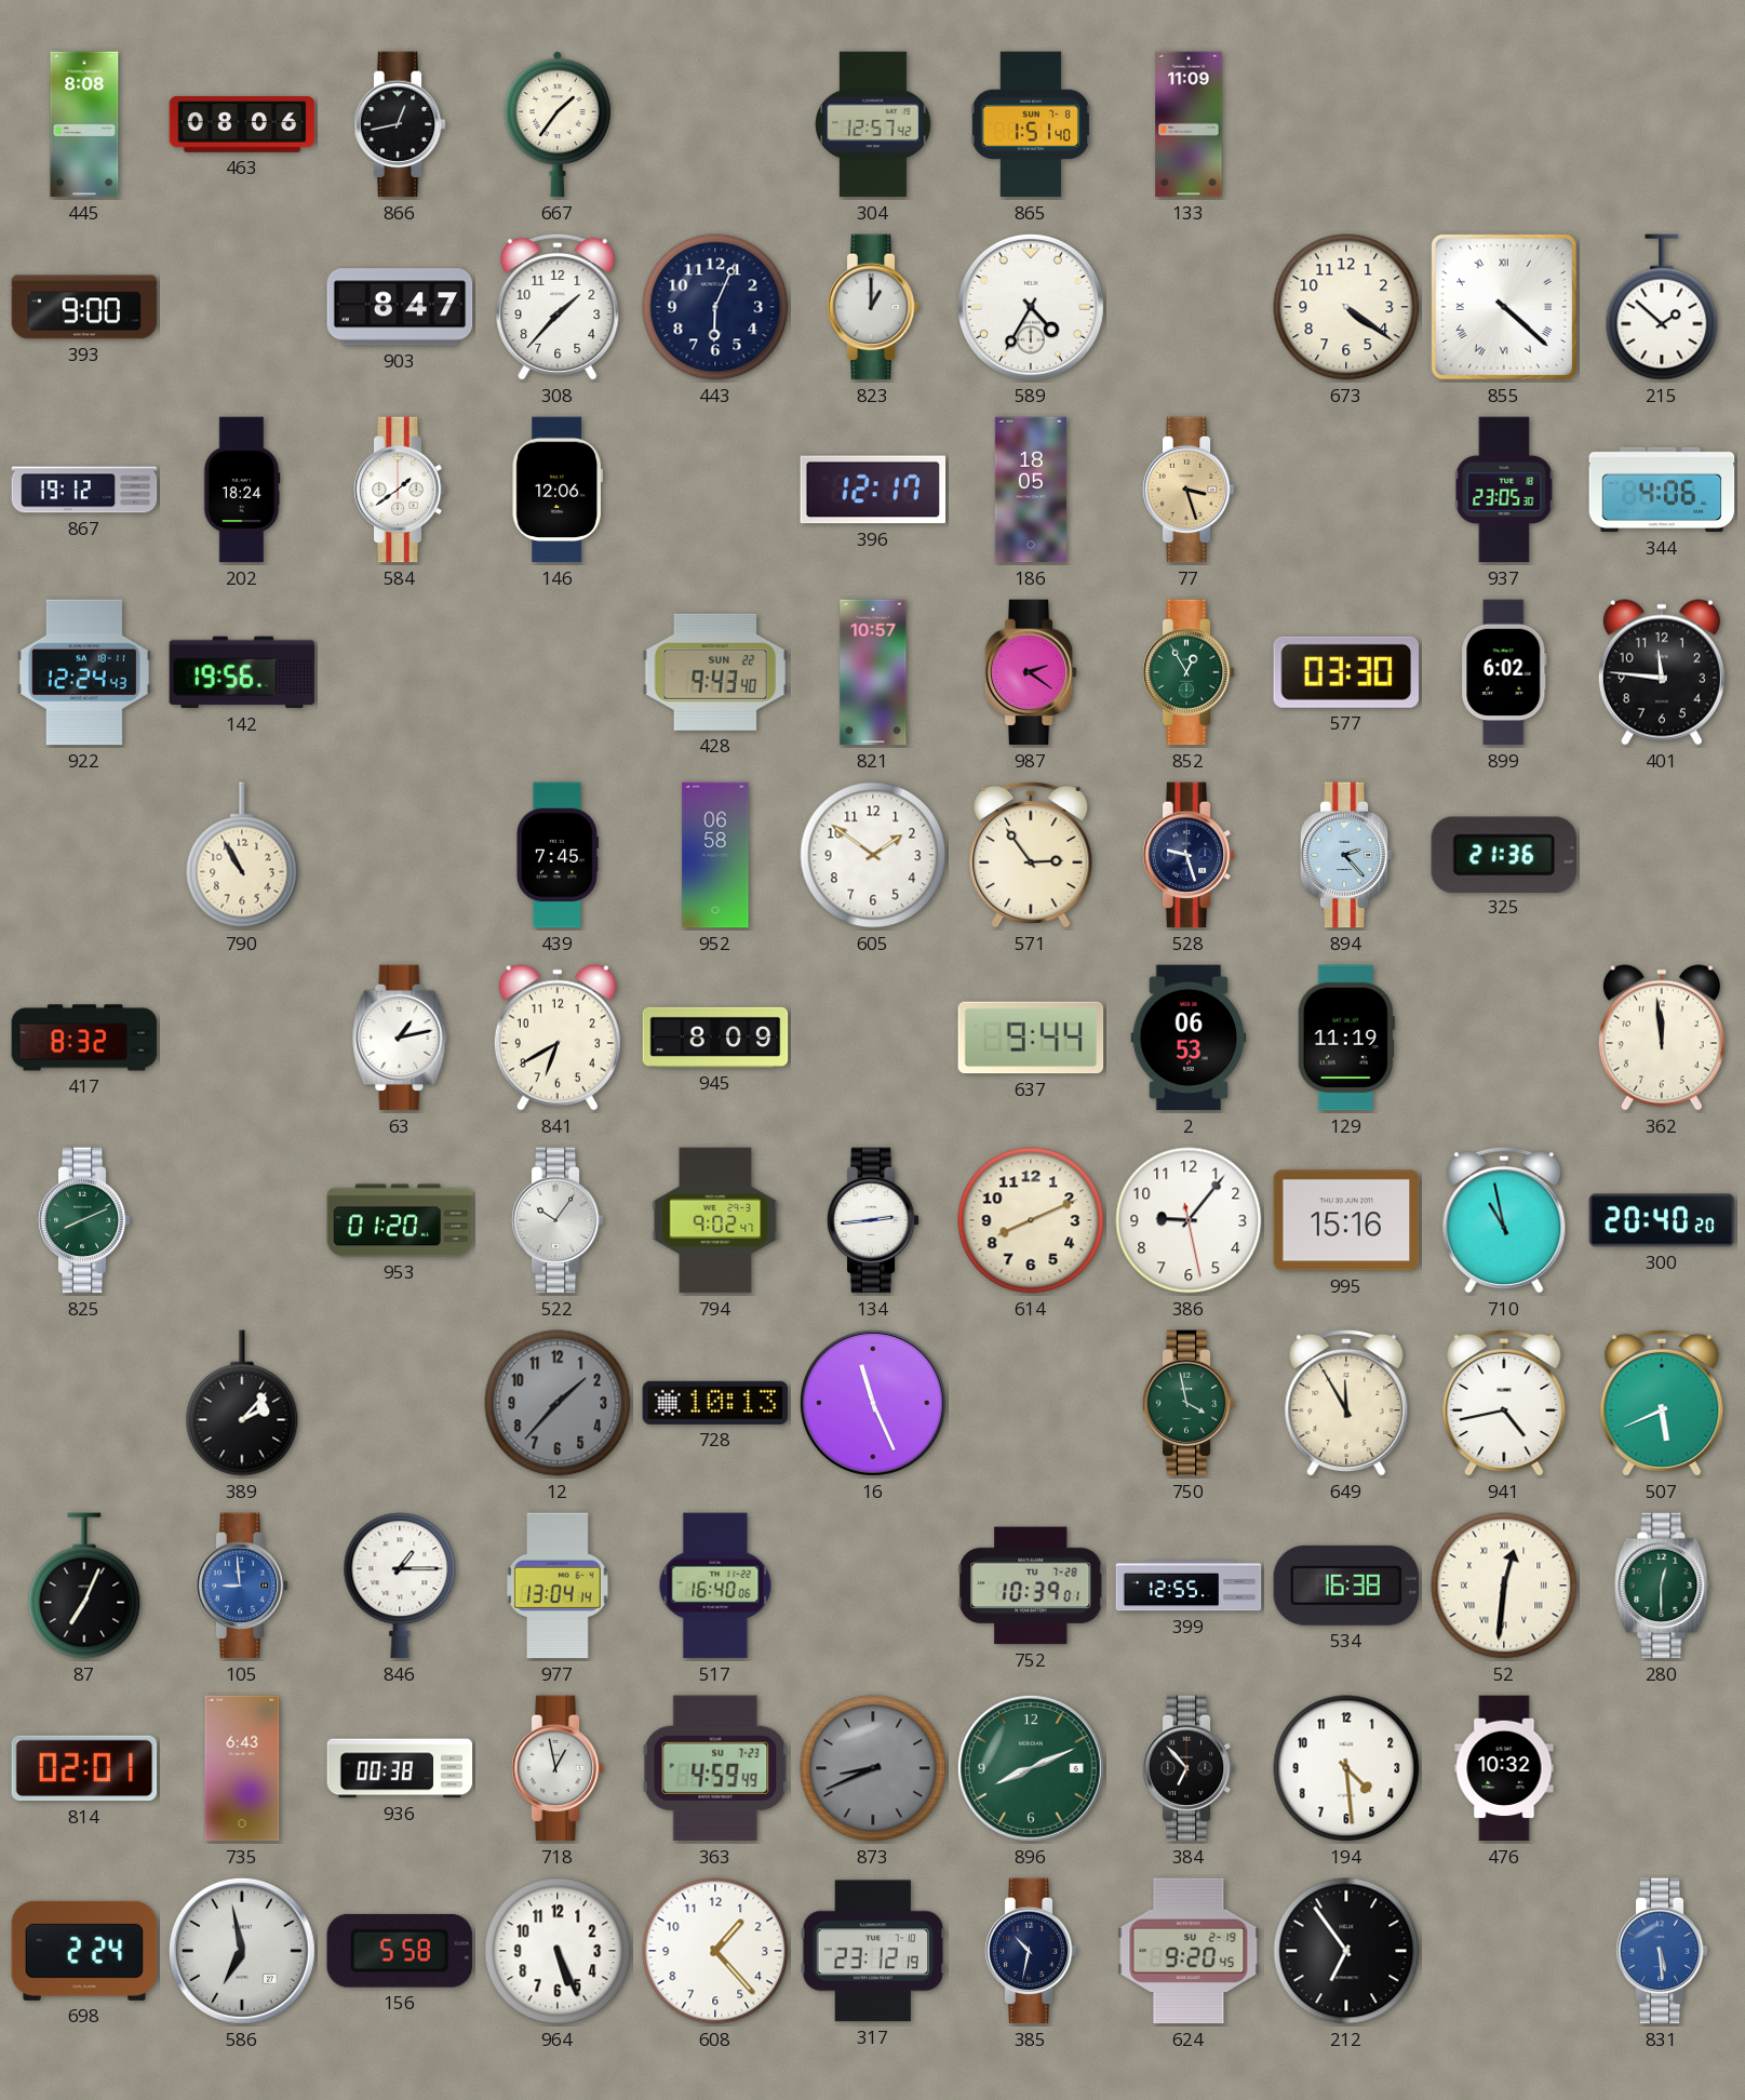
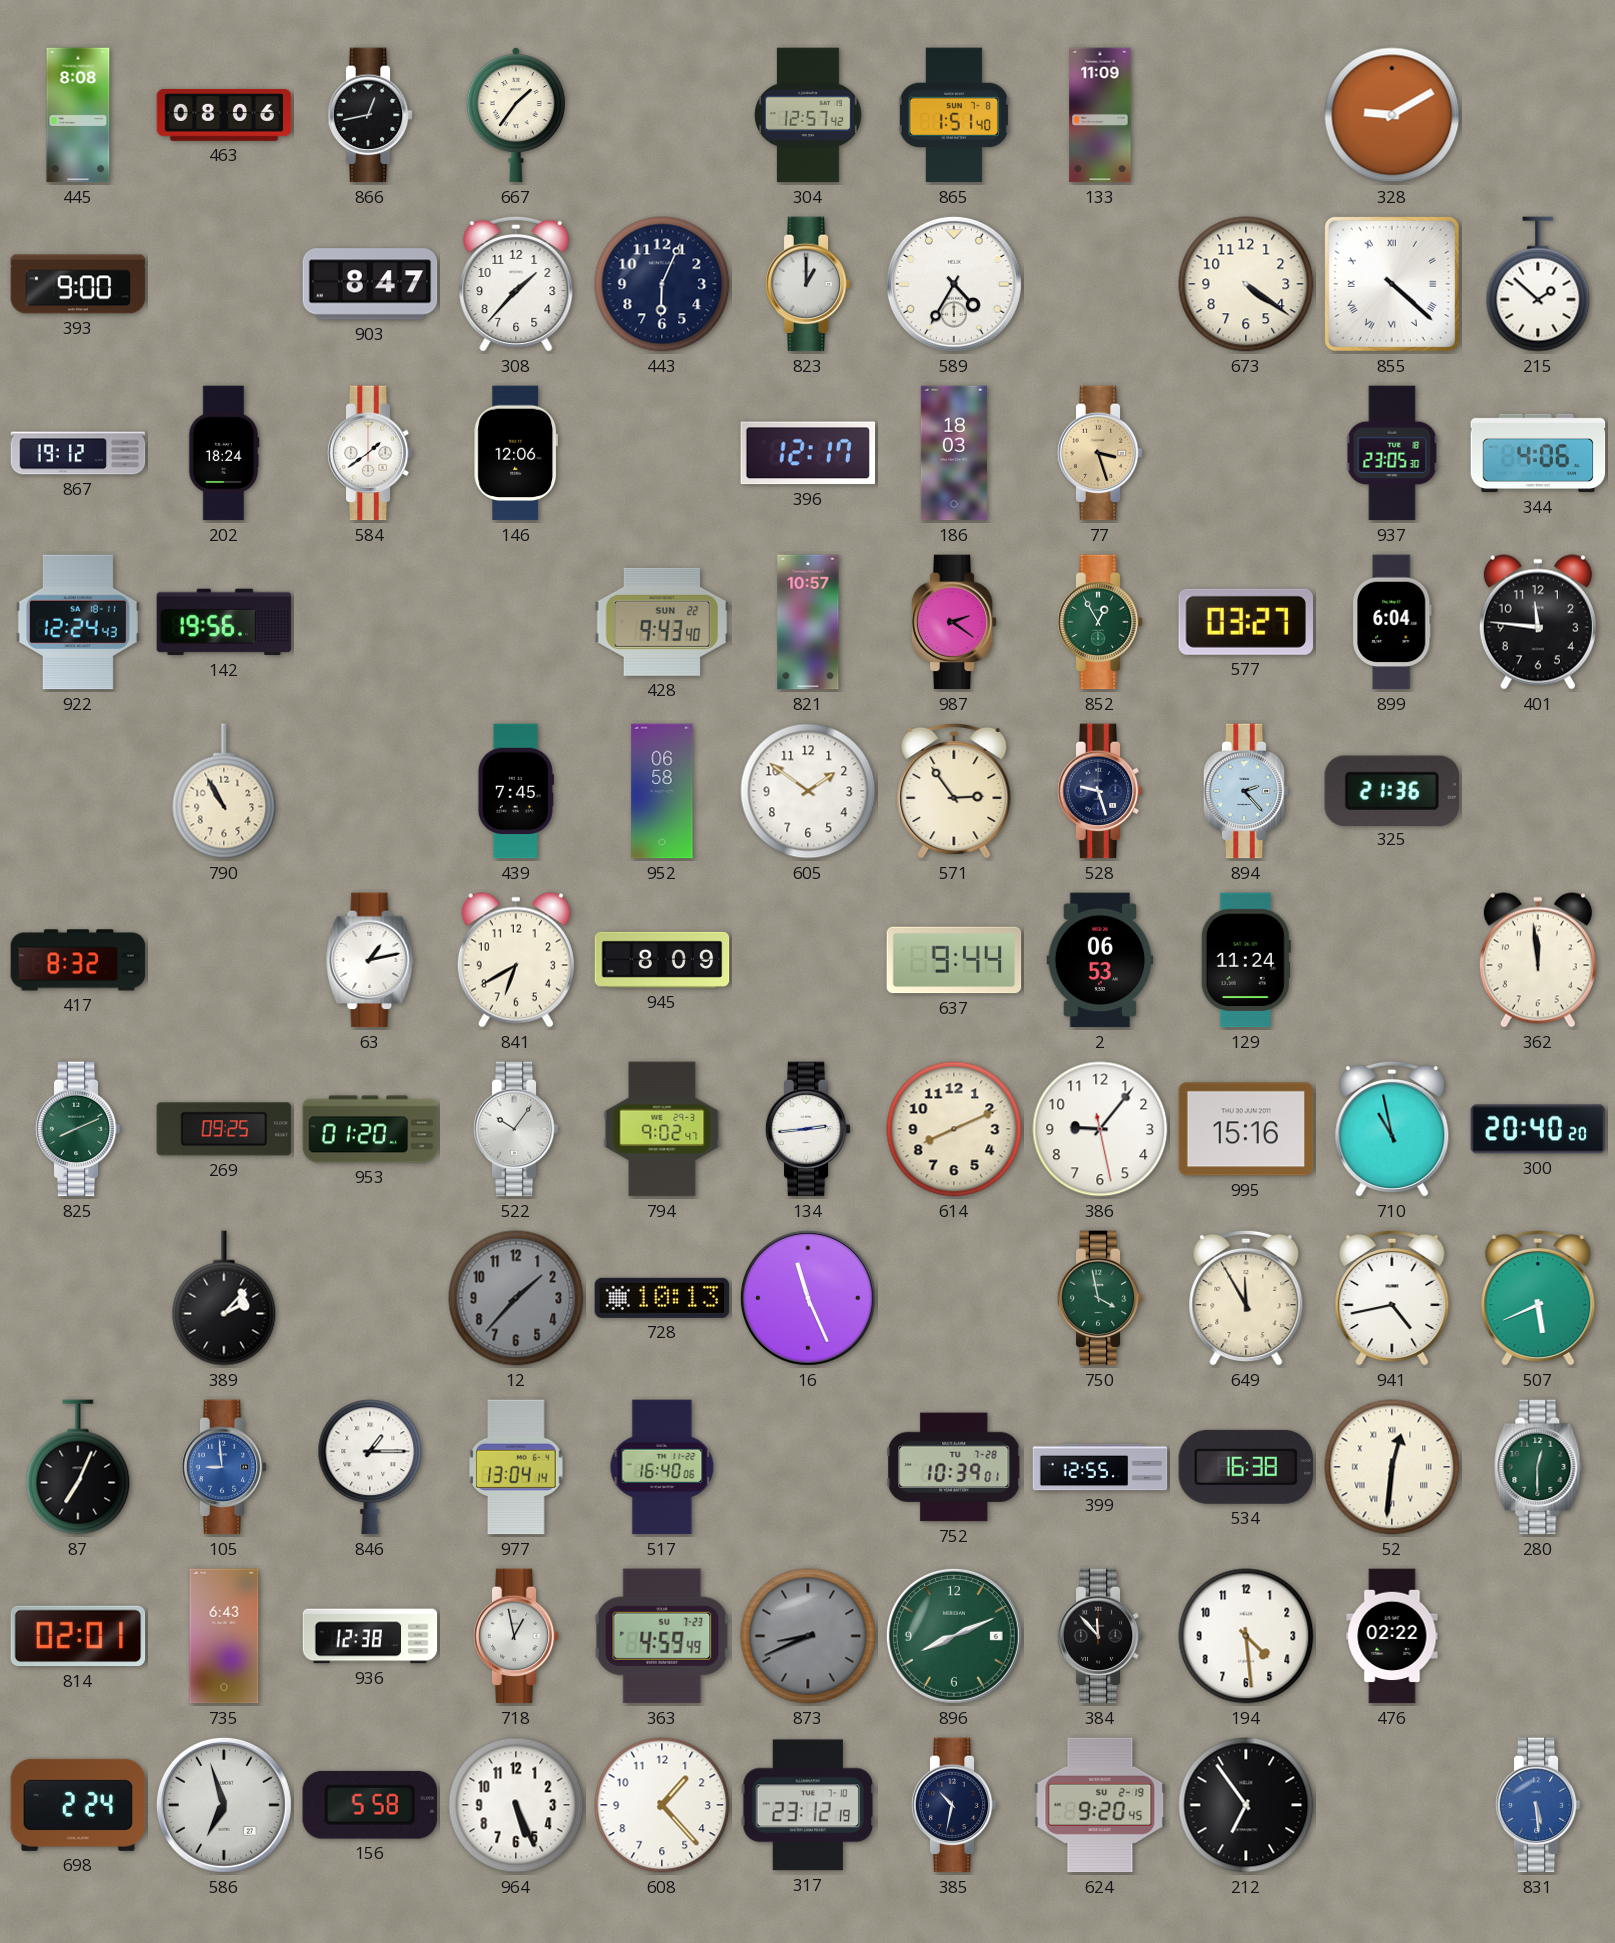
328: none -> 9:10 (1392, 115)
186: 18:05 -> 18:03 (954, 453)
577: 03:30 -> 03:27 (1245, 622)
899: 6:02 -> 6:04 (1393, 622)
129: 11:19 -> 11:24 (1246, 960)
269: none -> 09:25 (224, 1129)
936: 00:38 -> 12:38 (370, 1636)
384: 6:53 -> 11:53 (1100, 1636)
476: 10:32 -> 02:22 (1392, 1636)
586: 6:58 -> 6:57 (224, 1805)
